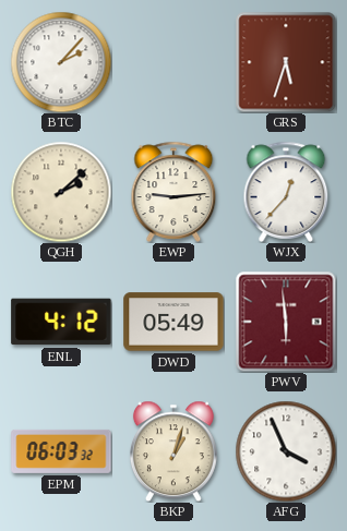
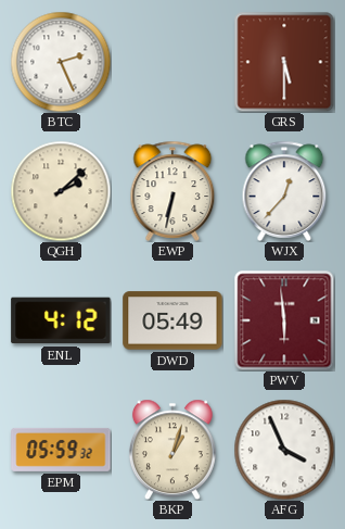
BTC: 2:07 -> 2:26 (61, 62)
GRS: 5:33 -> 5:30 (284, 62)
EWP: 9:14 -> 6:32 (173, 191)
EPM: 06:03 -> 05:59 (61, 450)
